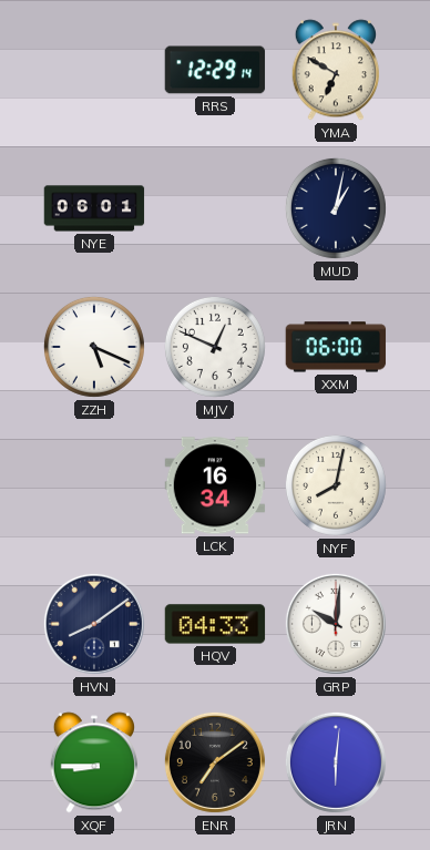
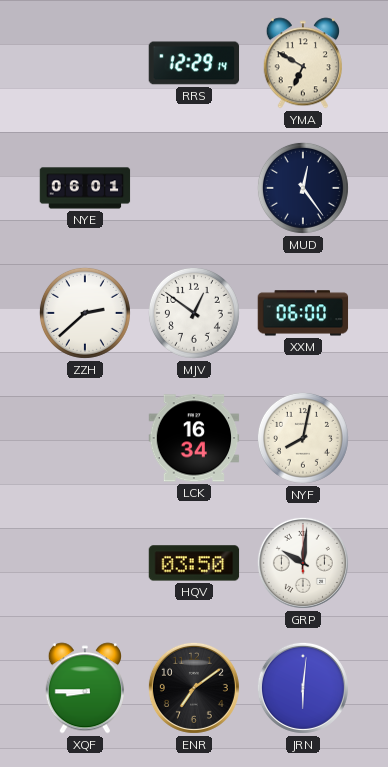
MUD: 1:02 -> 12:24 (303, 188)
ZZH: 5:19 -> 2:38 (85, 313)
MJV: 12:49 -> 12:51 (194, 313)
HVN: 8:09 -> none (94, 624)
HQV: 04:33 -> 03:50 (194, 563)
